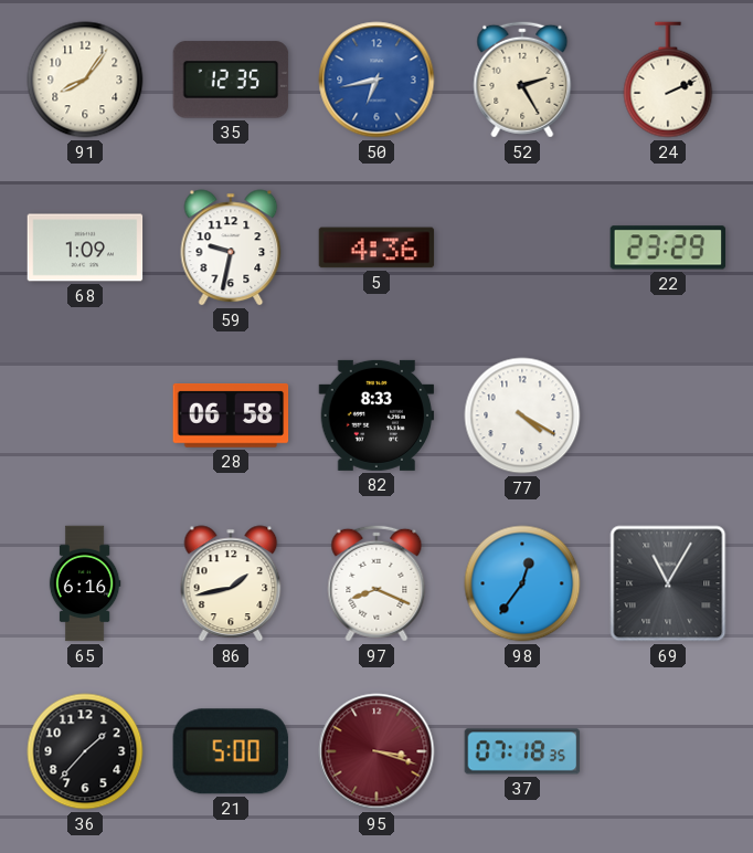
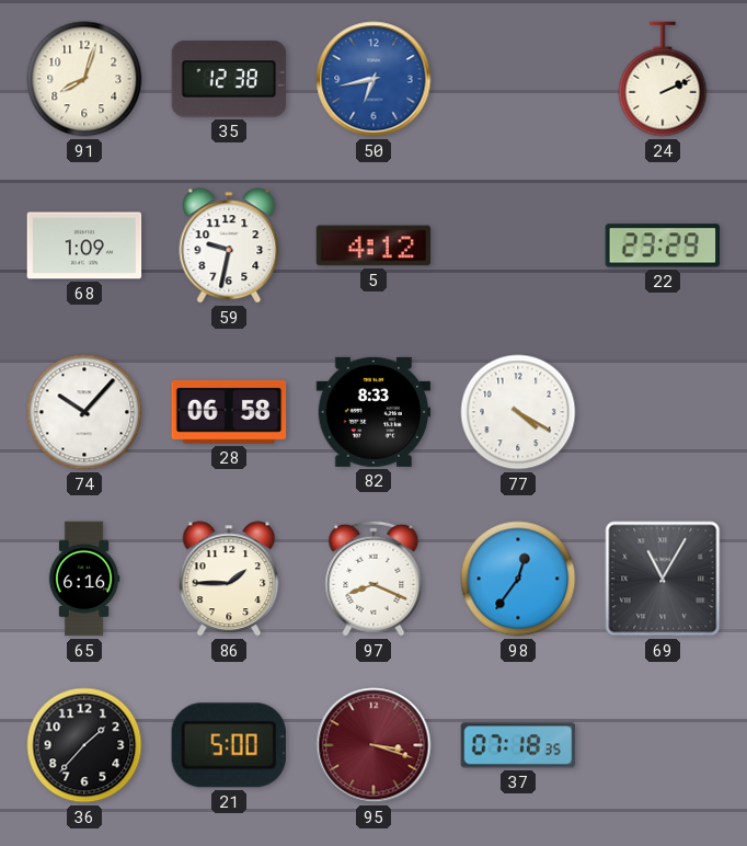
91: 8:06 -> 8:03 (84, 79)
35: 12:35 -> 12:38 (229, 79)
52: 2:25 -> none (522, 80)
5: 4:36 -> 4:12 (373, 245)
74: none -> 10:07 (84, 412)
86: 1:43 -> 1:45 (229, 579)
